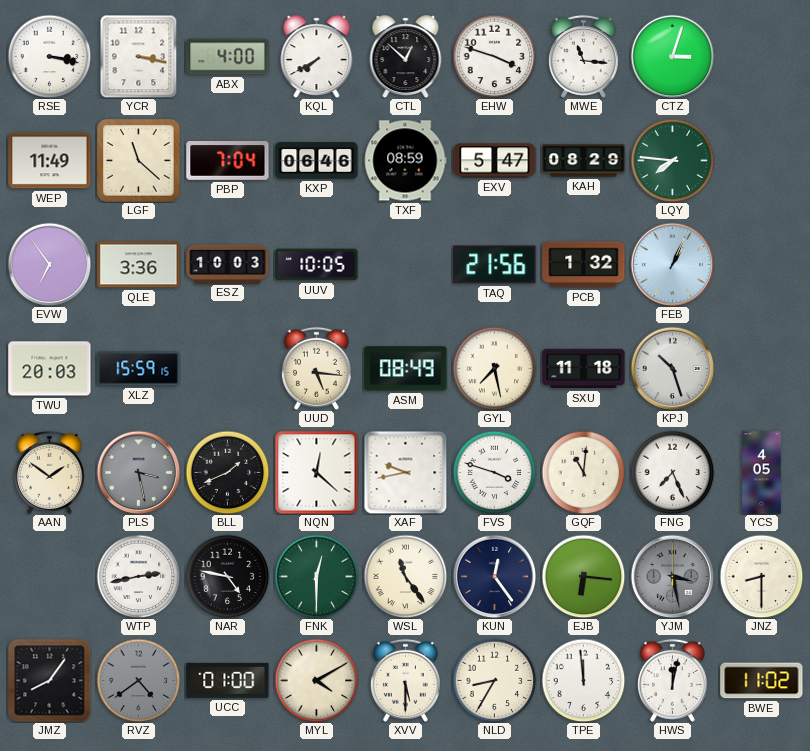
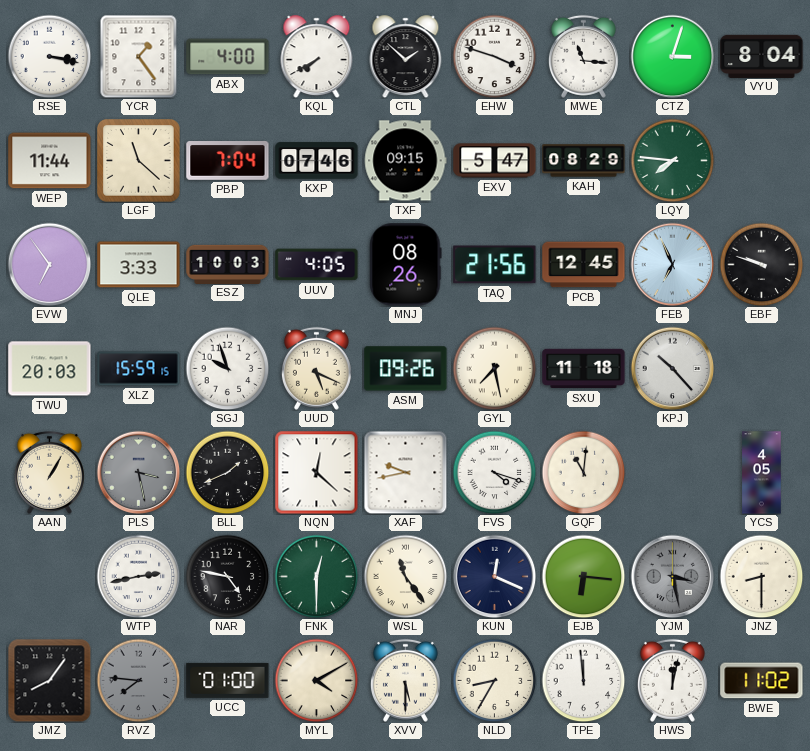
YCR: 3:17 -> 1:24 (139, 56)
CTL: 12:52 -> 1:52 (406, 57)
VYU: none -> 8:04 (762, 56)
WEP: 11:49 -> 11:44 (50, 161)
KXP: 06:46 -> 07:46 (317, 161)
TXF: 08:59 -> 09:15 (405, 161)
QLE: 3:36 -> 3:33 (139, 265)
UUV: 10:05 -> 4:05 (317, 265)
MNJ: none -> 08:26 (406, 265)
PCB: 1:32 -> 12:45 (584, 265)
FEB: 1:04 -> 6:56 (672, 264)
EBF: none -> 9:48 (761, 264)
SGJ: none -> 9:57 (227, 368)
UUD: 5:16 -> 5:19 (316, 368)
ASM: 08:49 -> 09:26 (406, 369)
KPJ: 10:27 -> 10:23 (672, 368)
AAN: 1:51 -> 1:05 (49, 472)
FVS: 3:48 -> 4:18 (494, 472)
FNG: 7:26 -> none (672, 472)
KUN: 12:24 -> 12:19 (494, 576)
RVZ: 4:39 -> 7:46 (138, 680)
